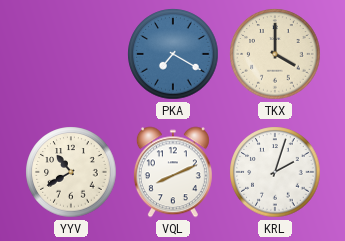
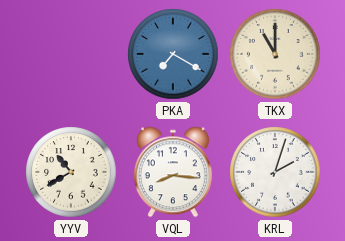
TKX: 4:00 -> 11:00 (275, 54)
VQL: 8:11 -> 8:16 (173, 172)
